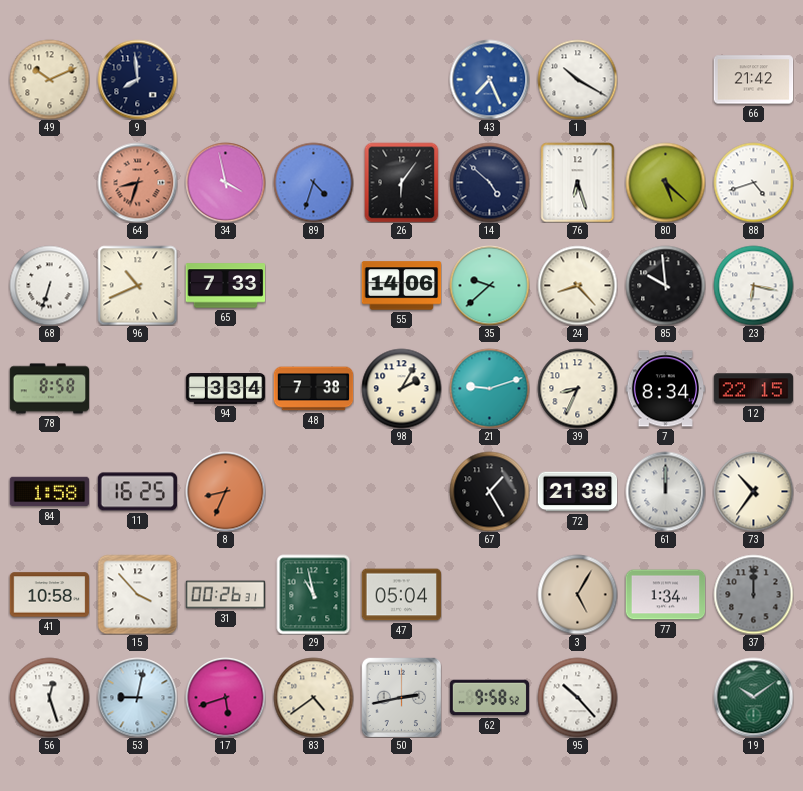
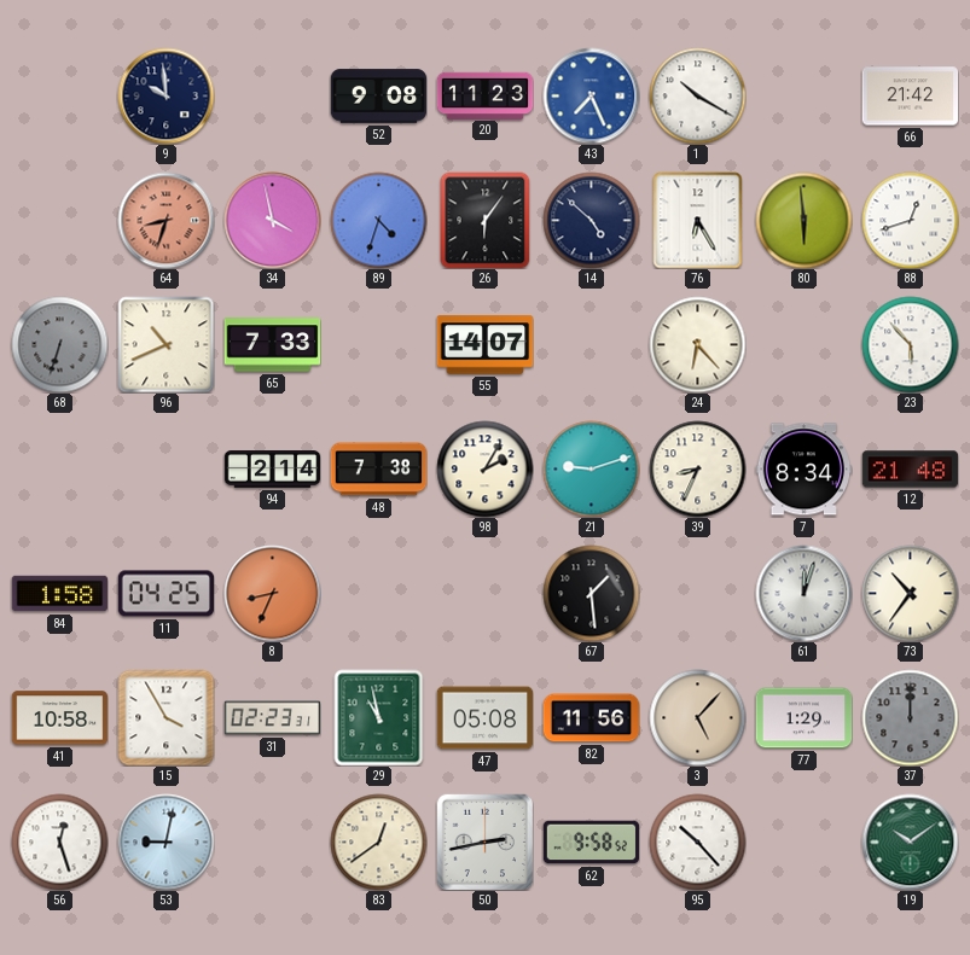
49: 10:11 -> none (49, 79)
9: 7:59 -> 9:59 (165, 95)
52: none -> 9:08 (378, 97)
20: none -> 11:23 (484, 95)
76: 6:27 -> 6:25 (698, 220)
80: 5:22 -> 5:59 (803, 220)
88: 4:42 -> 12:42 (910, 220)
68 dial: white -> grey (59, 344)
55: 14:06 -> 14:07 (484, 345)
35: 9:38 -> none (489, 285)
24: 8:23 -> 6:23 (697, 344)
85: 9:59 -> none (665, 285)
23: 6:17 -> 5:53 (910, 344)
78: 8:58 -> none (49, 389)
94: 3:34 -> 2:14 (272, 470)
12: 22:15 -> 21:48 (910, 470)
11: 16:25 -> 04:25 (165, 594)
67: 1:25 -> 1:29 (591, 593)
72: 21:38 -> none (577, 492)
61: 12:00 -> 12:03 (803, 593)
15: 3:53 -> 3:55 (165, 717)
31: 00:26 -> 02:23 (272, 718)
47: 05:04 -> 05:08 (484, 718)
82: none -> 11:56 (591, 718)
3: 5:05 -> 5:07 (697, 717)
77: 1:34 -> 1:29 (803, 718)
17: 5:42 -> none (225, 697)
83: 4:39 -> 12:39 (378, 842)
